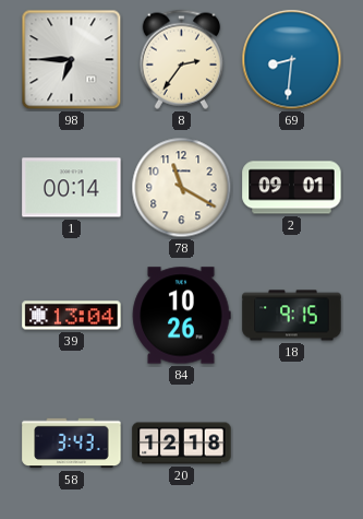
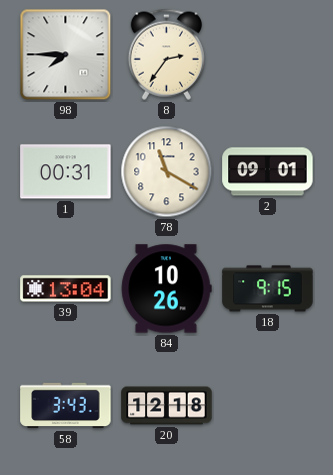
98: 6:45 -> 7:45 (66, 55)
69: 8:31 -> none (292, 60)
1: 00:14 -> 00:31 (66, 172)
